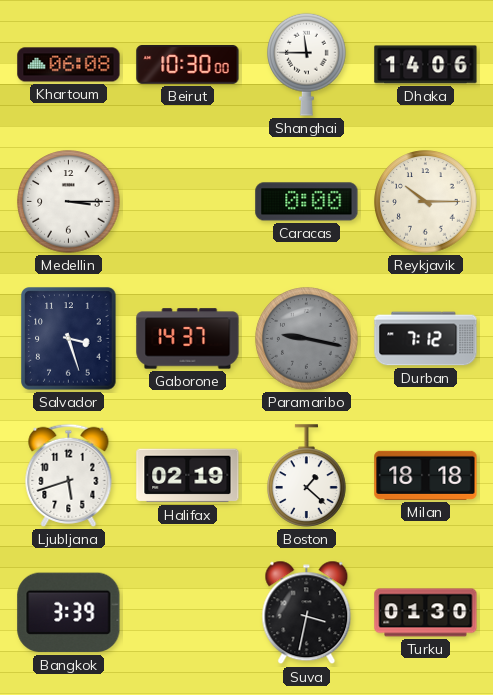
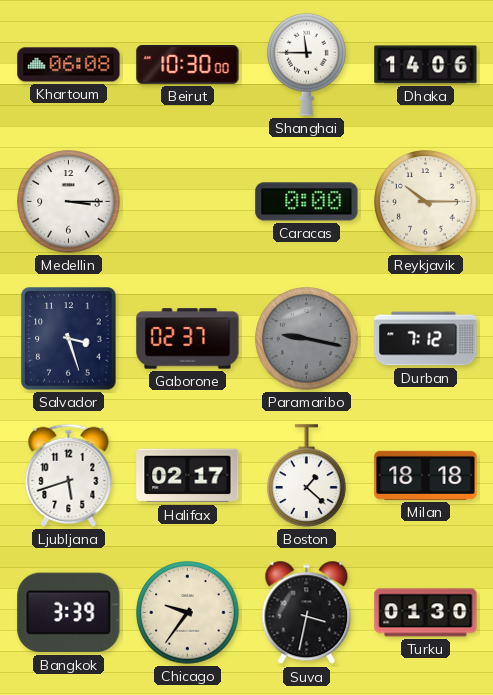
Gaborone: 14:37 -> 02:37 (188, 339)
Halifax: 02:19 -> 02:17 (188, 476)
Chicago: none -> 9:36 (188, 613)
